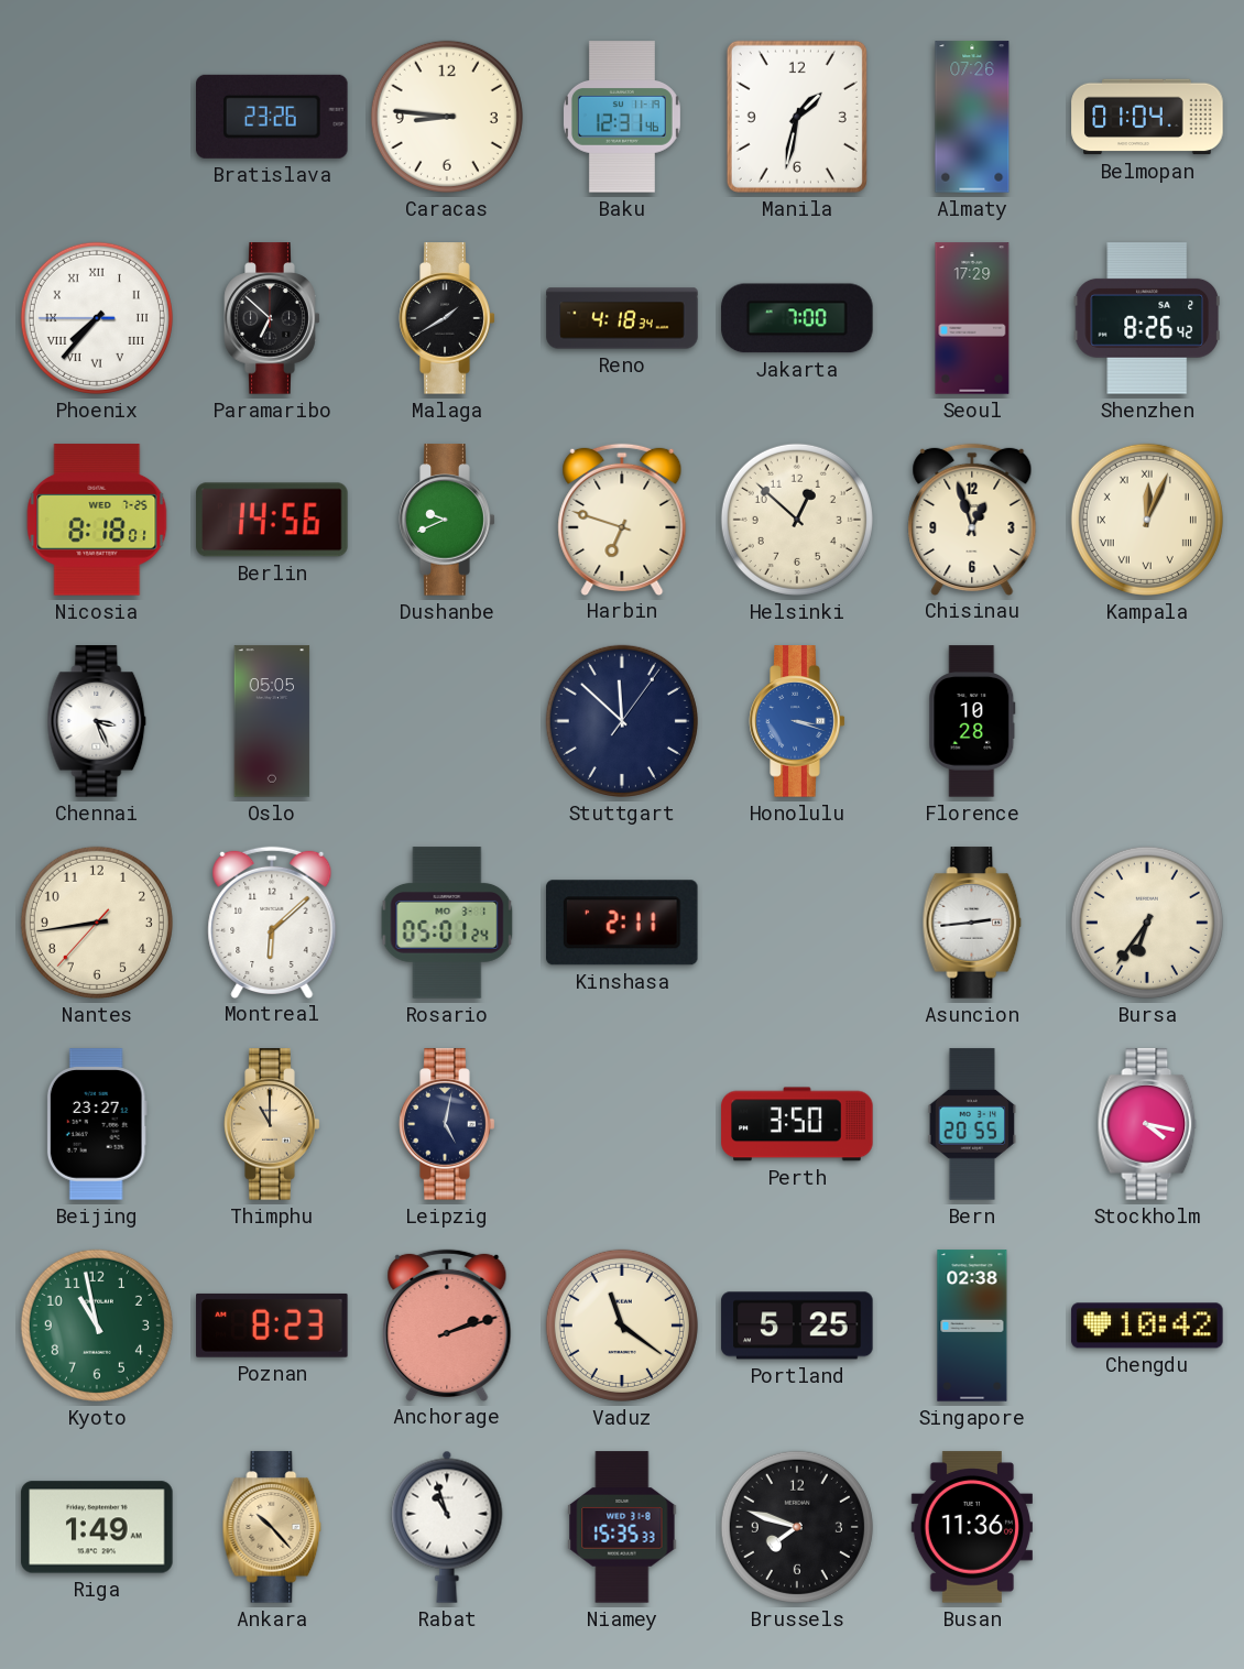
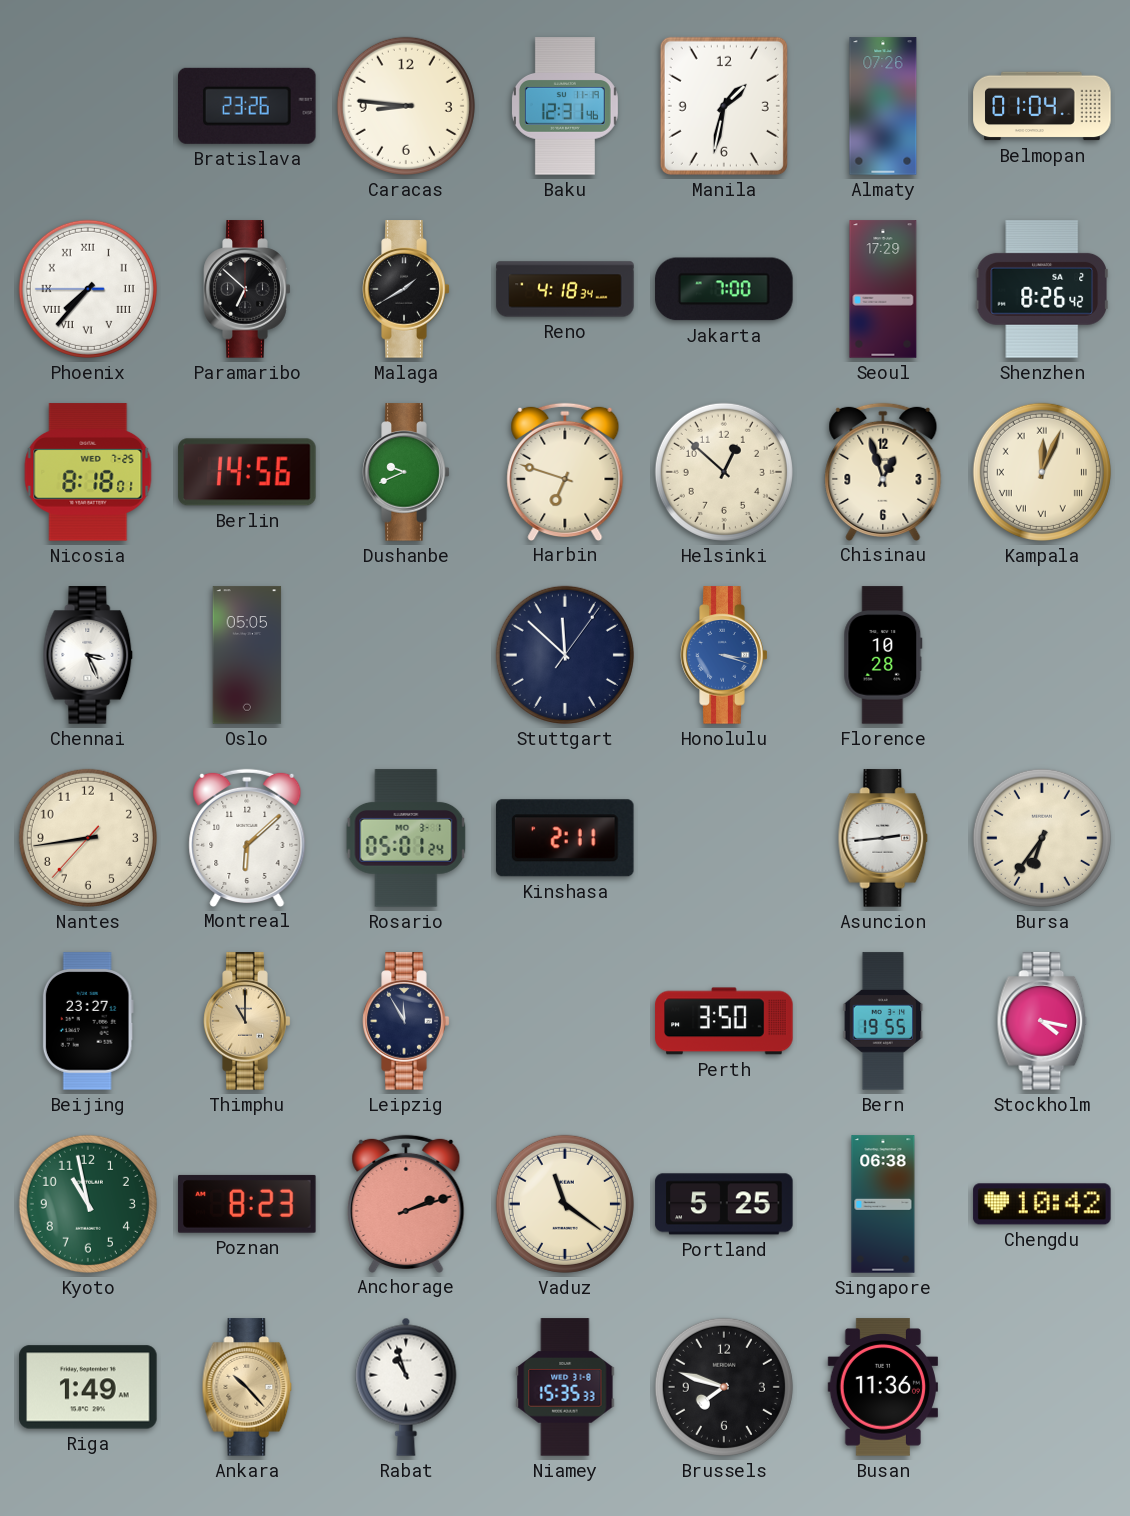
Leipzig: 5:02 -> 11:55 (406, 1021)
Bern: 20:55 -> 19:55 (883, 1021)
Singapore: 02:38 -> 06:38 (883, 1204)
